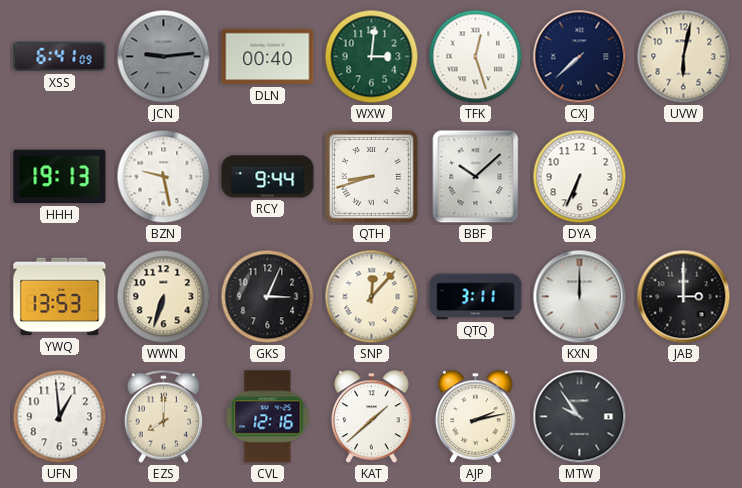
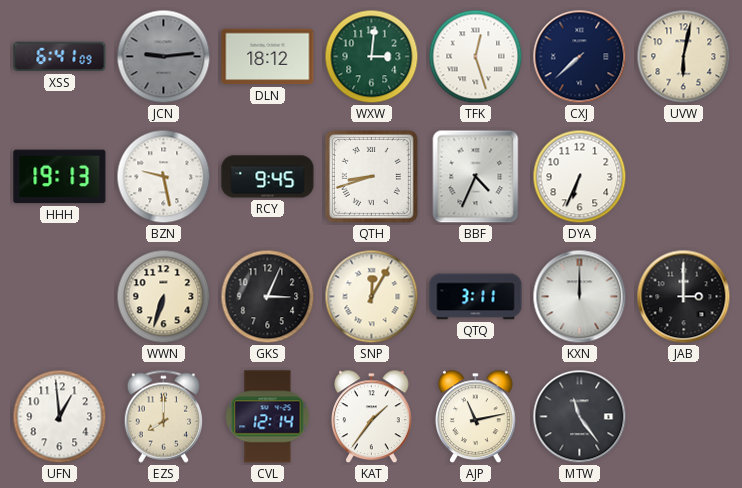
DLN: 00:40 -> 18:12 (268, 57)
RCY: 9:44 -> 9:45 (268, 177)
BBF: 10:08 -> 4:34 (476, 177)
YWQ: 13:53 -> none (60, 297)
SNP: 12:07 -> 12:05 (372, 297)
CVL: 12:16 -> 12:14 (268, 417)
KAT: 1:38 -> 1:36 (372, 417)
AJP: 2:13 -> 11:13 (476, 417)
MTW: 9:54 -> 11:24 (580, 417)
